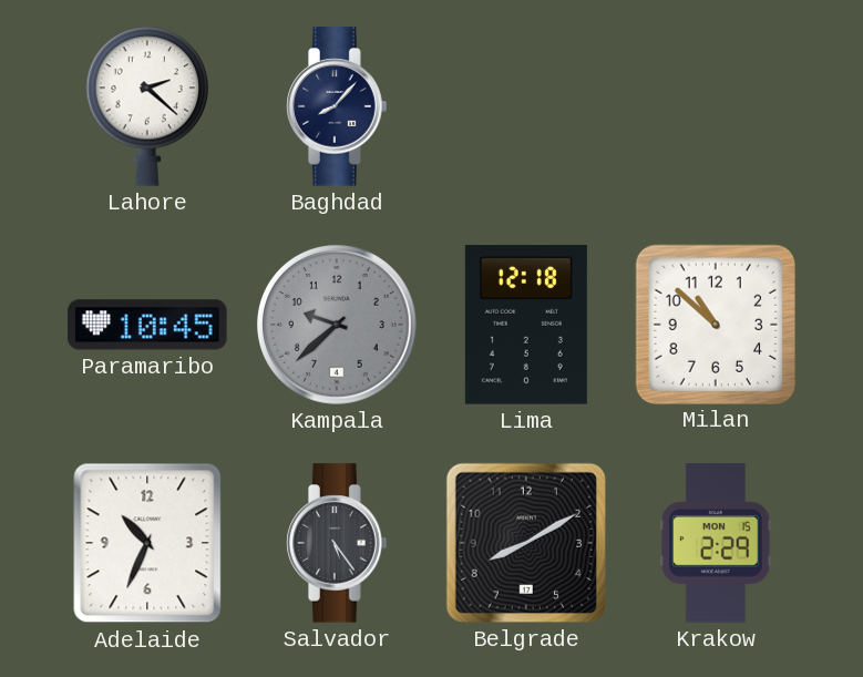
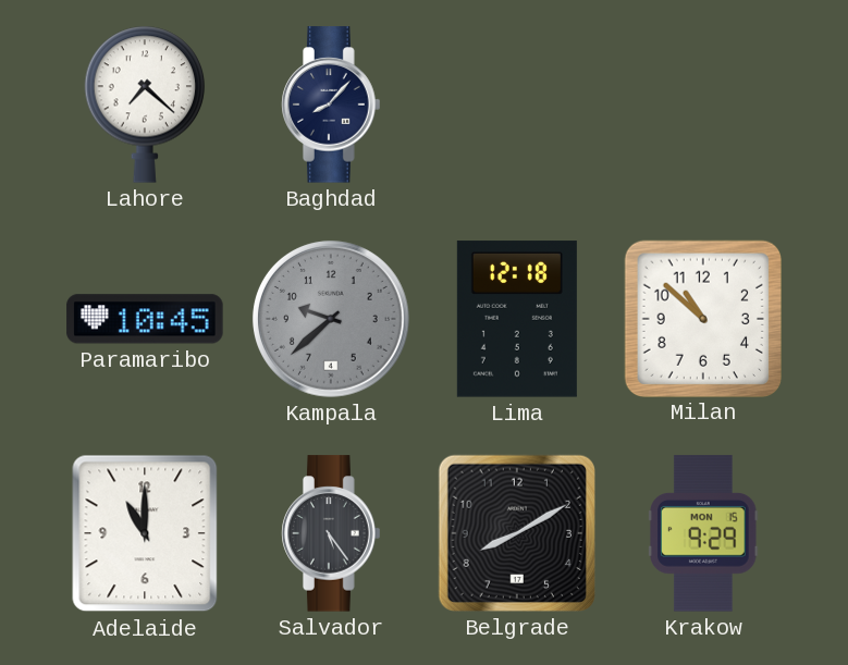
Lahore: 2:22 -> 7:22 (145, 104)
Adelaide: 10:34 -> 11:00 (145, 533)
Krakow: 2:29 -> 9:29 (703, 533)
